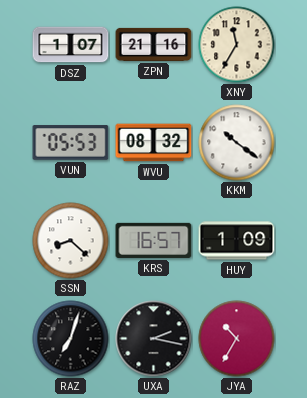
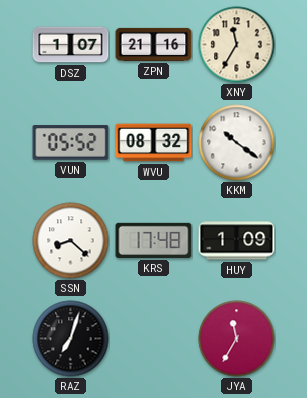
VUN: 05:53 -> 05:52 (71, 143)
KRS: 16:57 -> 17:48 (154, 240)
UXA: 2:17 -> none (154, 339)
JYA: 10:35 -> 11:35 (237, 339)
